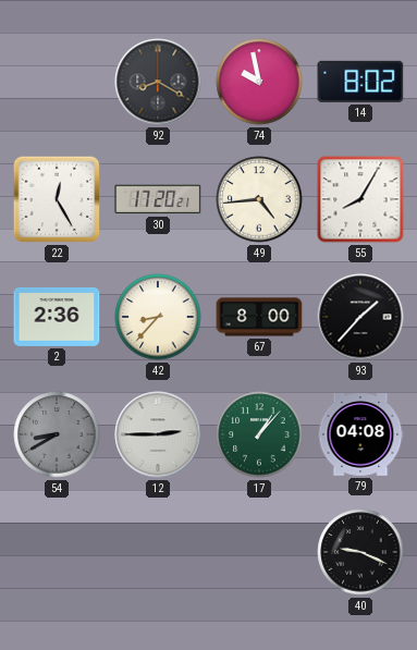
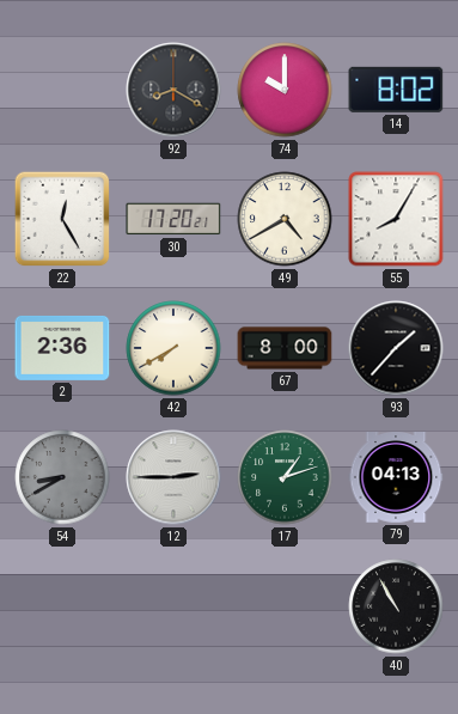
74: 9:58 -> 10:00 (285, 90)
49: 4:44 -> 4:40 (285, 219)
42: 8:37 -> 7:40 (173, 348)
17: 1:07 -> 1:12 (285, 477)
79: 04:08 -> 04:13 (396, 478)
40: 9:19 -> 10:55 (396, 606)
